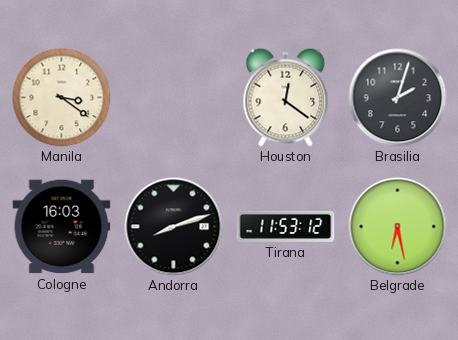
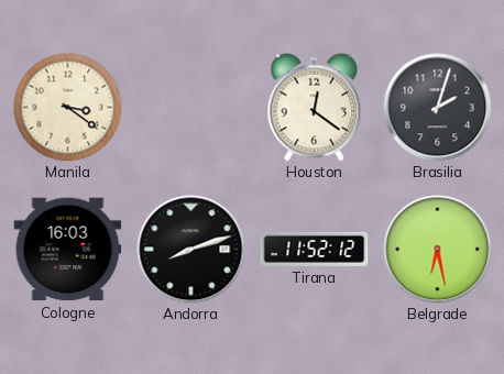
Tirana: 11:53 -> 11:52 (315, 249)
